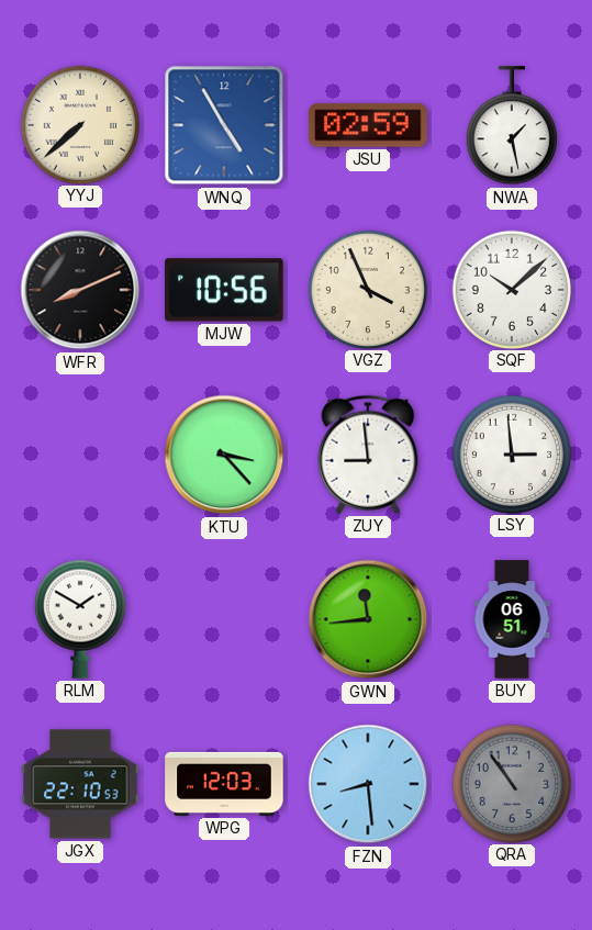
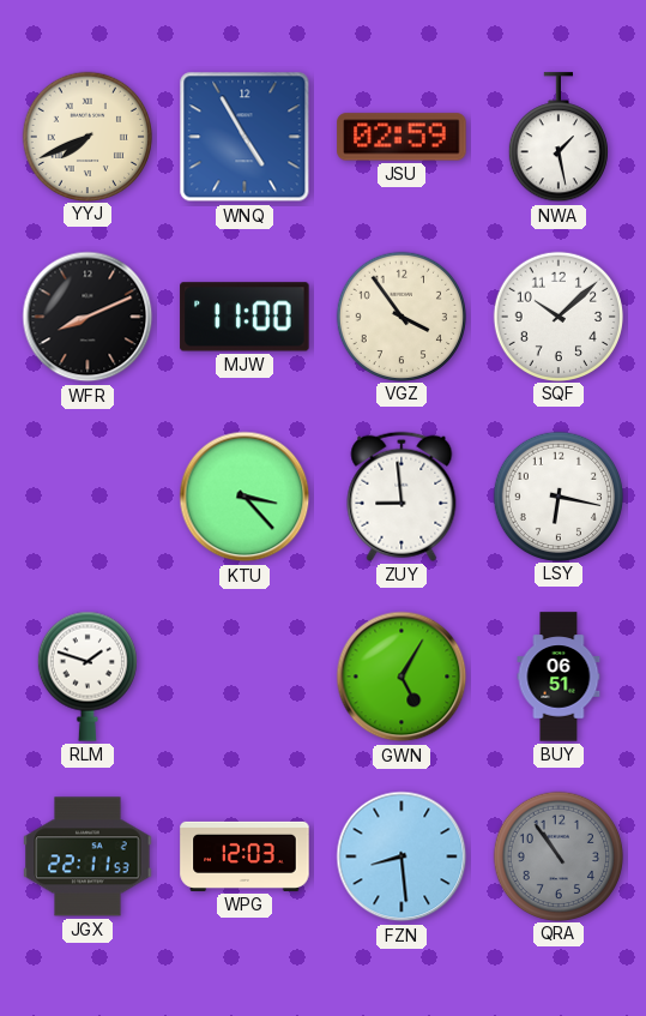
YYJ: 7:38 -> 7:41 (86, 136)
MJW: 10:56 -> 11:00 (244, 317)
VGZ: 3:56 -> 3:54 (400, 315)
LSY: 2:59 -> 6:17 (557, 495)
RLM: 1:50 -> 1:48 (87, 677)
GWN: 11:44 -> 5:05 (402, 677)
JGX: 22:10 -> 22:11 (87, 856)
